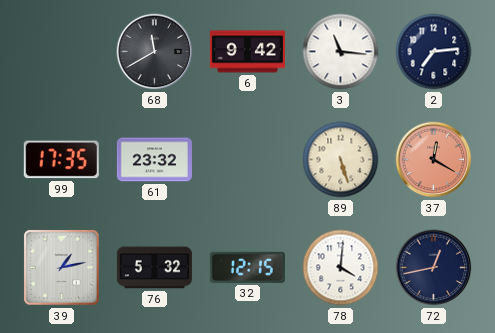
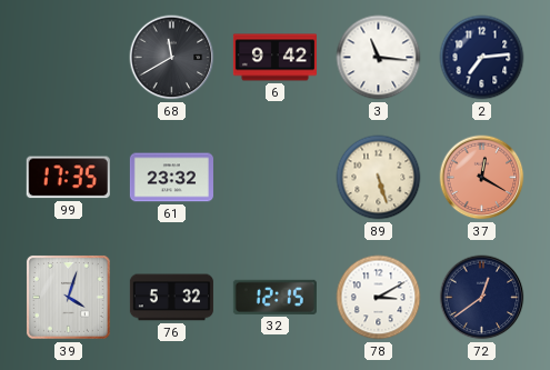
39: 1:13 -> 4:03 (68, 297)
78: 4:01 -> 3:10 (379, 298)
72: 12:43 -> 12:39 (482, 298)
